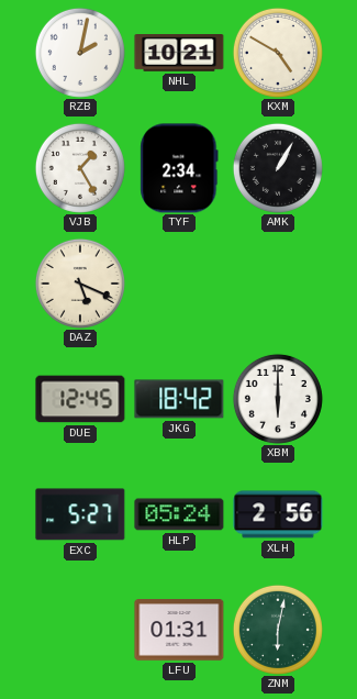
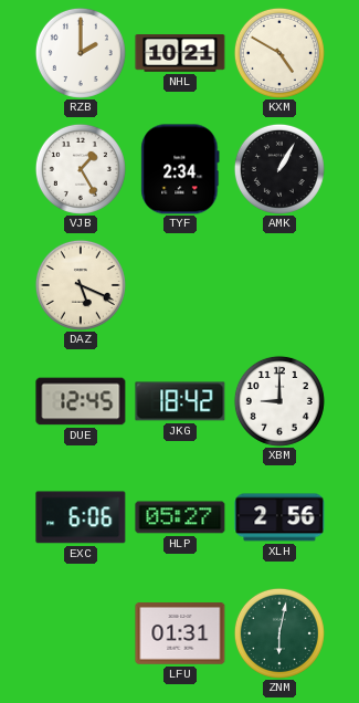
RZB: 2:02 -> 2:00 (81, 53)
XBM: 6:00 -> 9:00 (279, 401)
EXC: 5:27 -> 6:06 (81, 517)
HLP: 05:24 -> 05:27 (180, 517)
